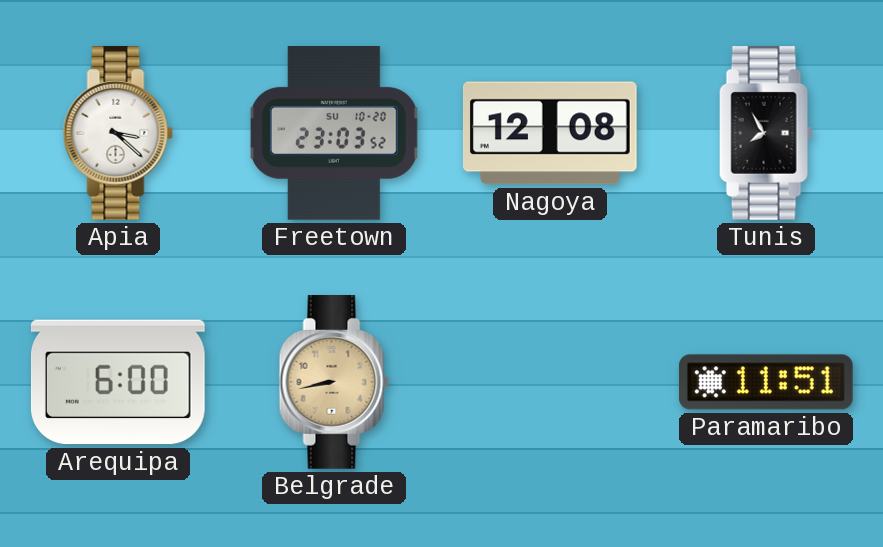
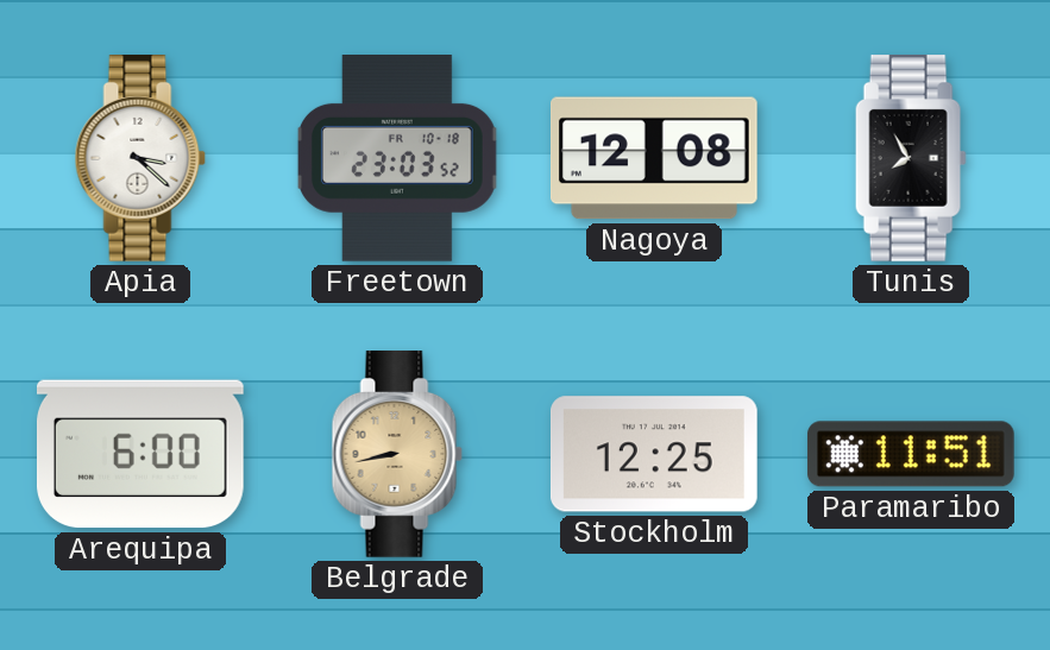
Freetown date: SU 10-20 -> FR 10-18 (397, 159)
Stockholm: none -> 12:25 (654, 454)
